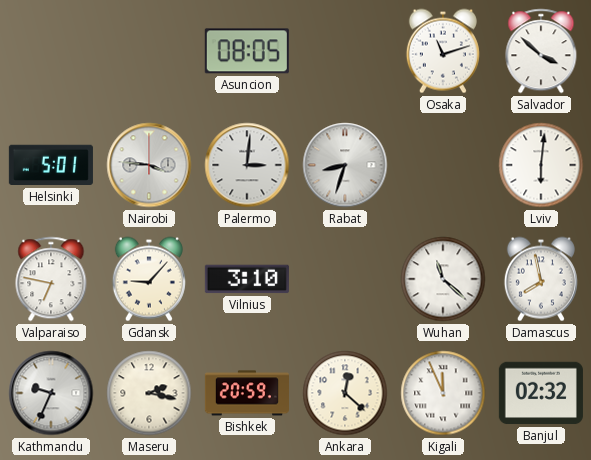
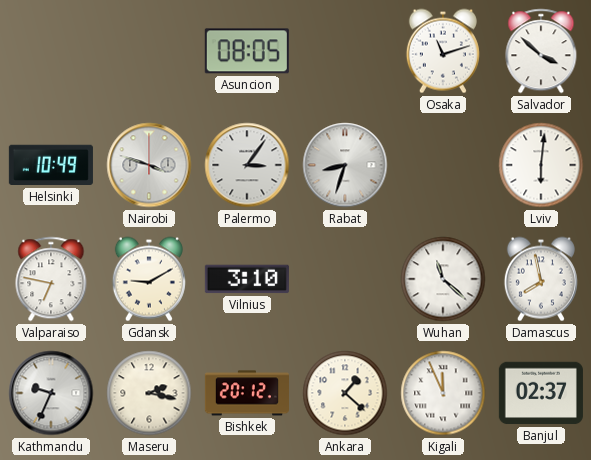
Helsinki: 5:01 -> 10:49 (51, 165)
Nairobi: 3:46 -> 3:48 (149, 165)
Palermo: 3:01 -> 3:06 (247, 165)
Gdansk: 9:07 -> 9:10 (149, 279)
Bishkek: 20:59 -> 20:12 (247, 393)
Ankara: 12:22 -> 1:22 (345, 393)
Banjul: 02:32 -> 02:37 (541, 393)
